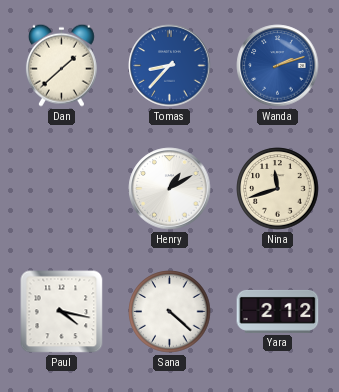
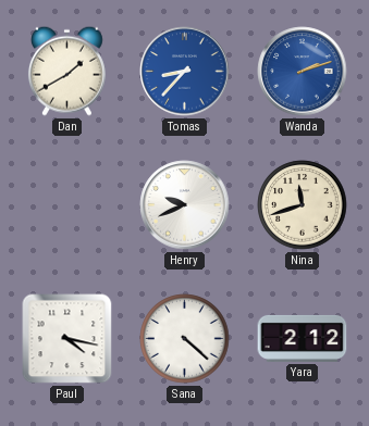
Dan: 1:38 -> 1:40 (66, 71)
Henry: 1:10 -> 9:41 (185, 205)
